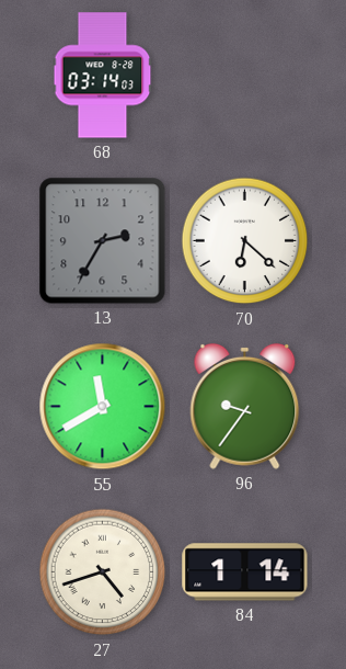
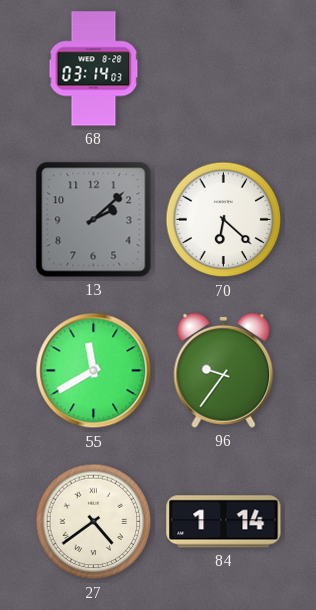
13: 2:35 -> 2:08 (94, 220)
27: 4:42 -> 4:39 (94, 522)
